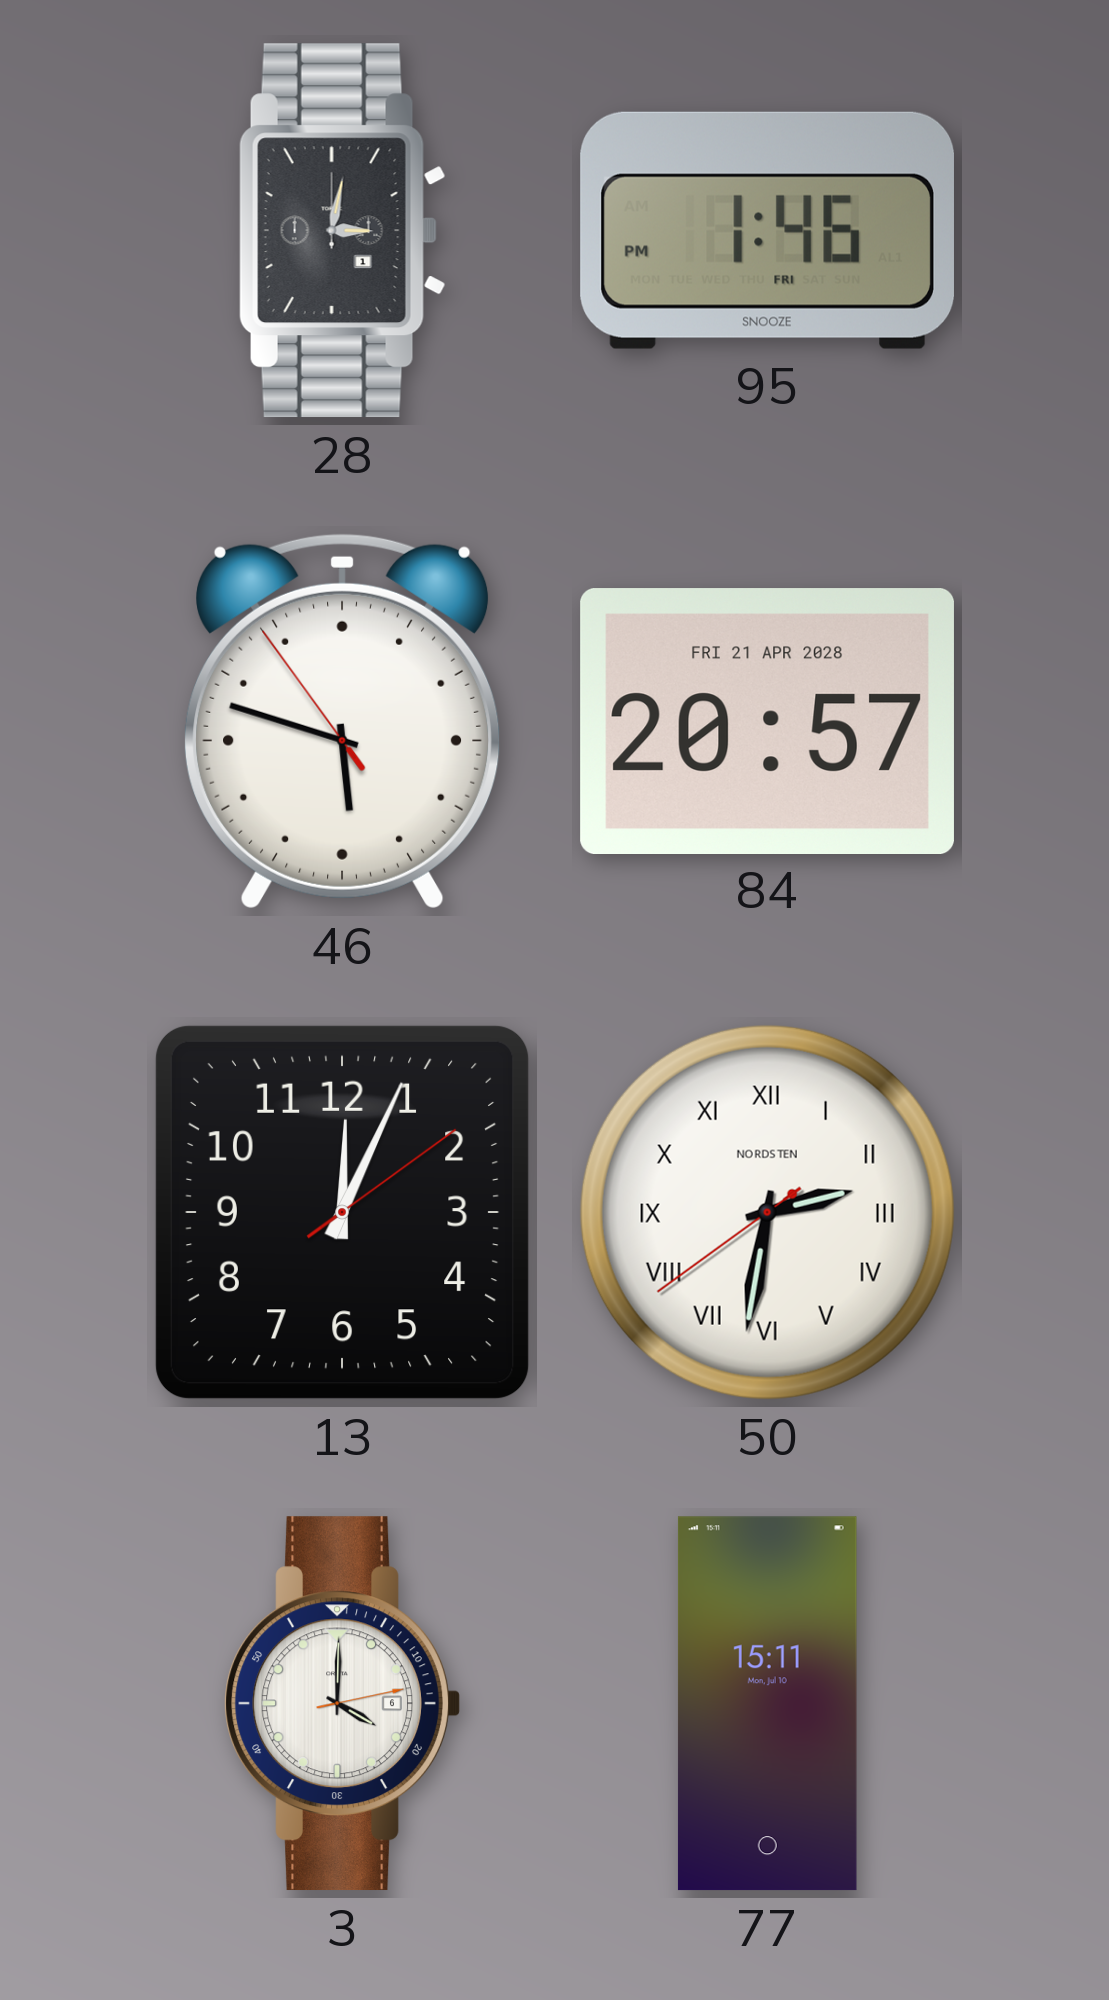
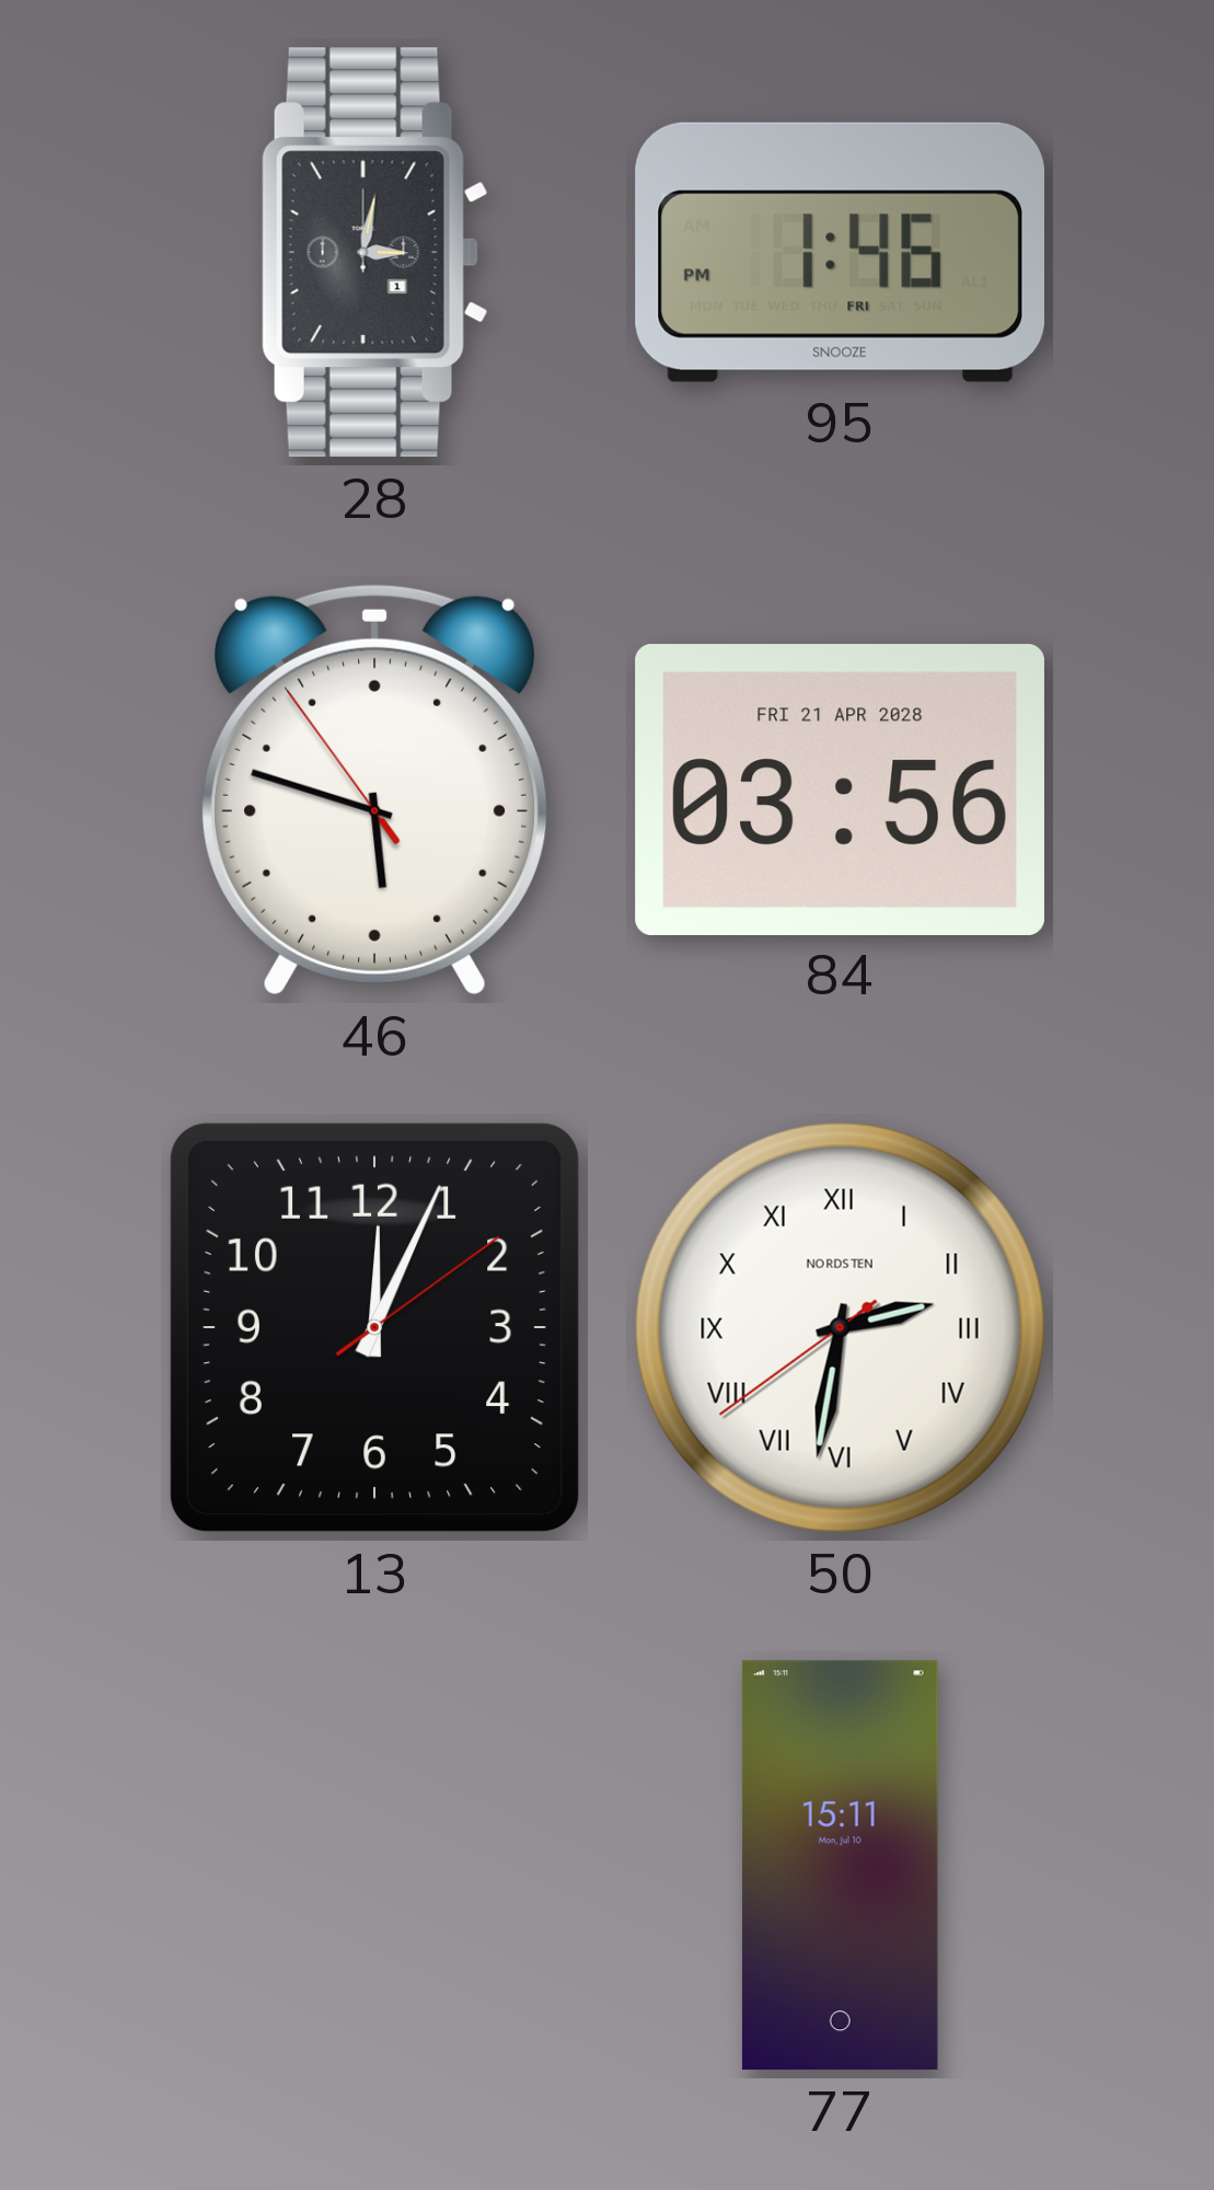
84: 20:57 -> 03:56 (840, 789)
3: 4:00 -> none (342, 1704)
